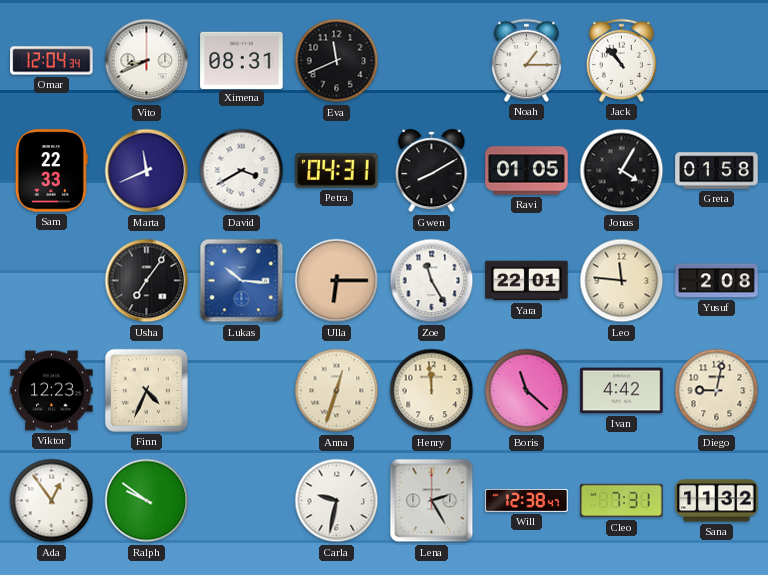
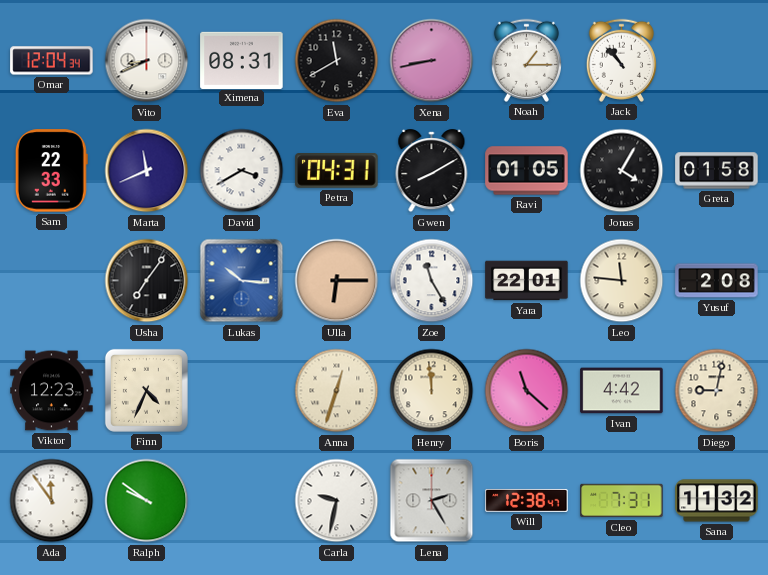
Eva: 11:41 -> 11:40 (337, 61)
Xena: none -> 8:43 (432, 61)
Ada: 12:54 -> 11:54 (52, 501)
